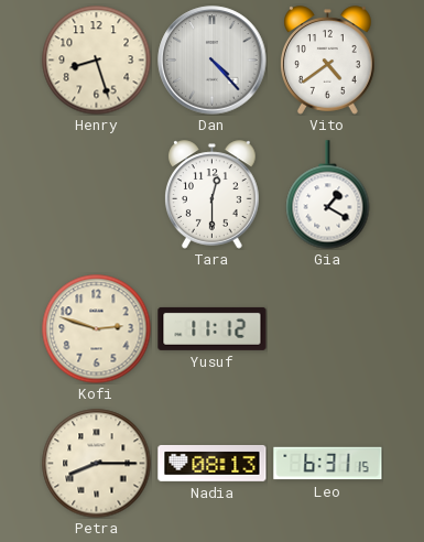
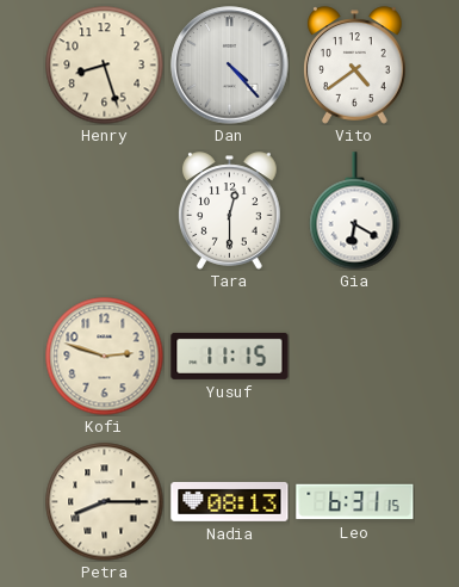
Gia: 1:20 -> 6:20 (355, 211)
Yusuf: 11:12 -> 11:15 (230, 356)
